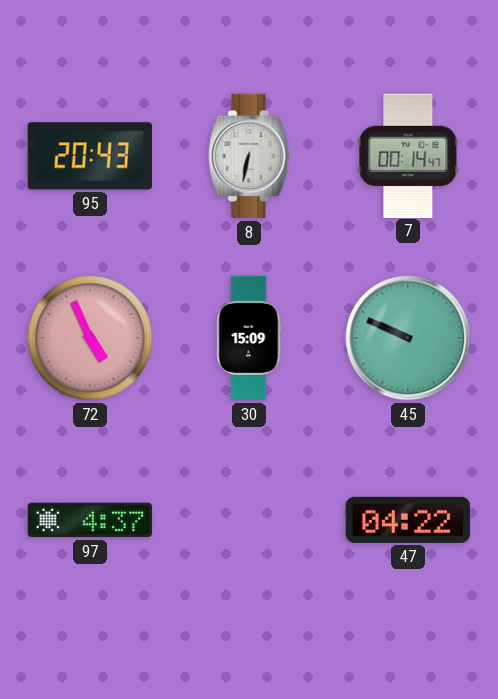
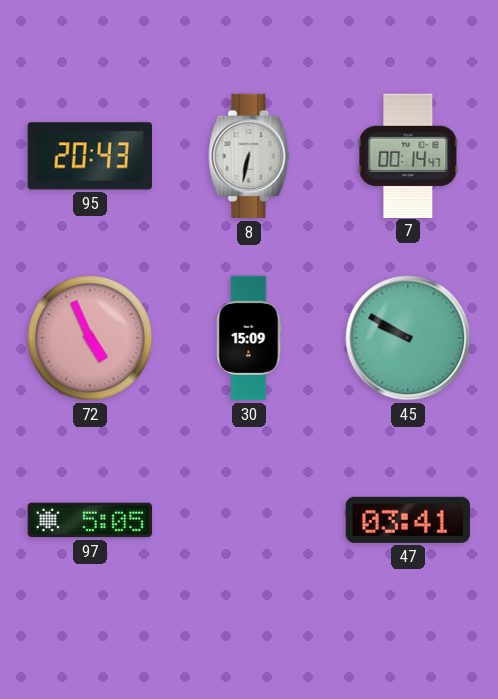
45: 9:49 -> 9:50 (408, 338)
97: 4:37 -> 5:05 (90, 520)
47: 04:22 -> 03:41 (408, 520)
